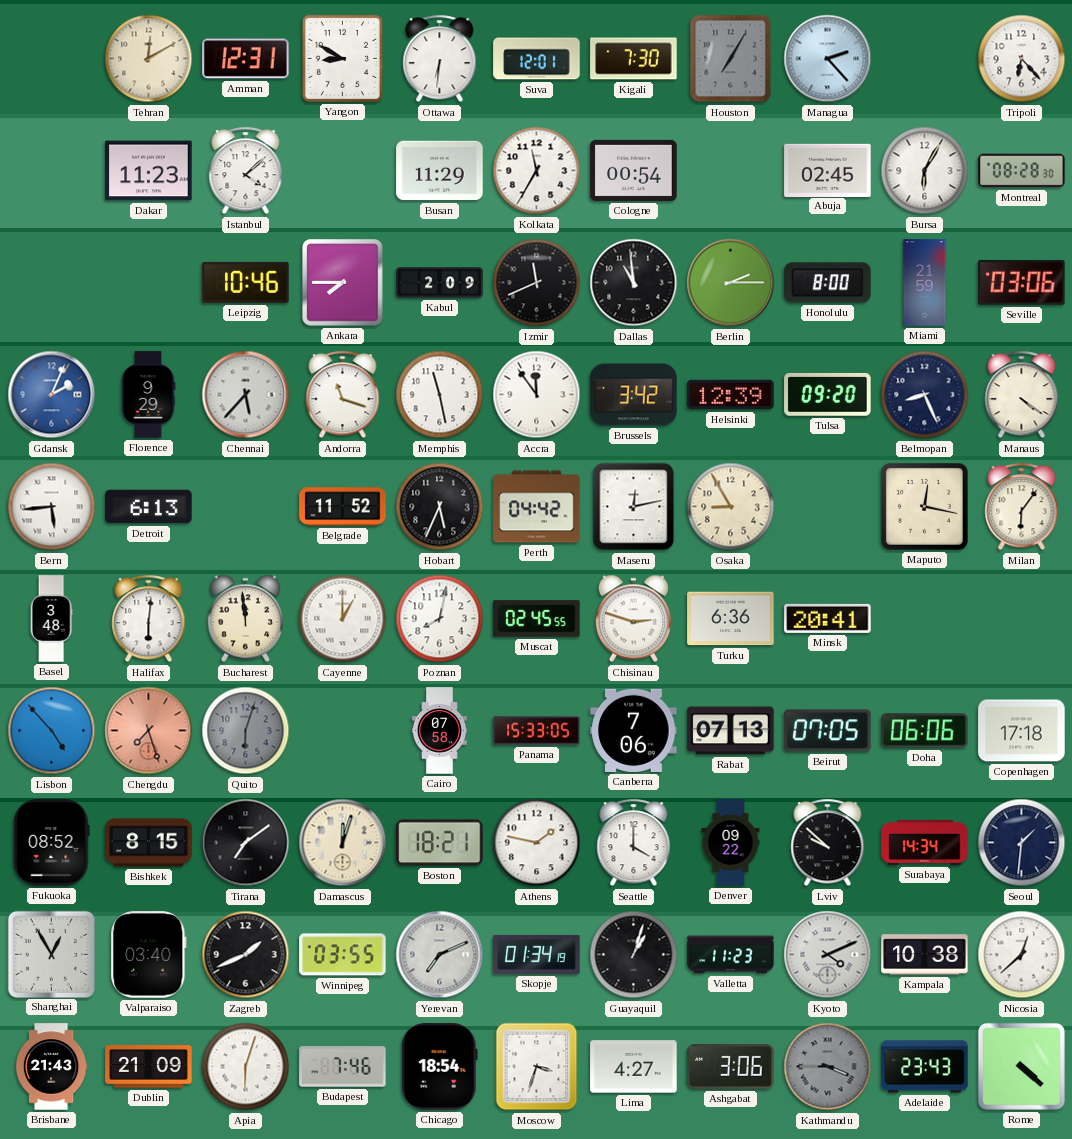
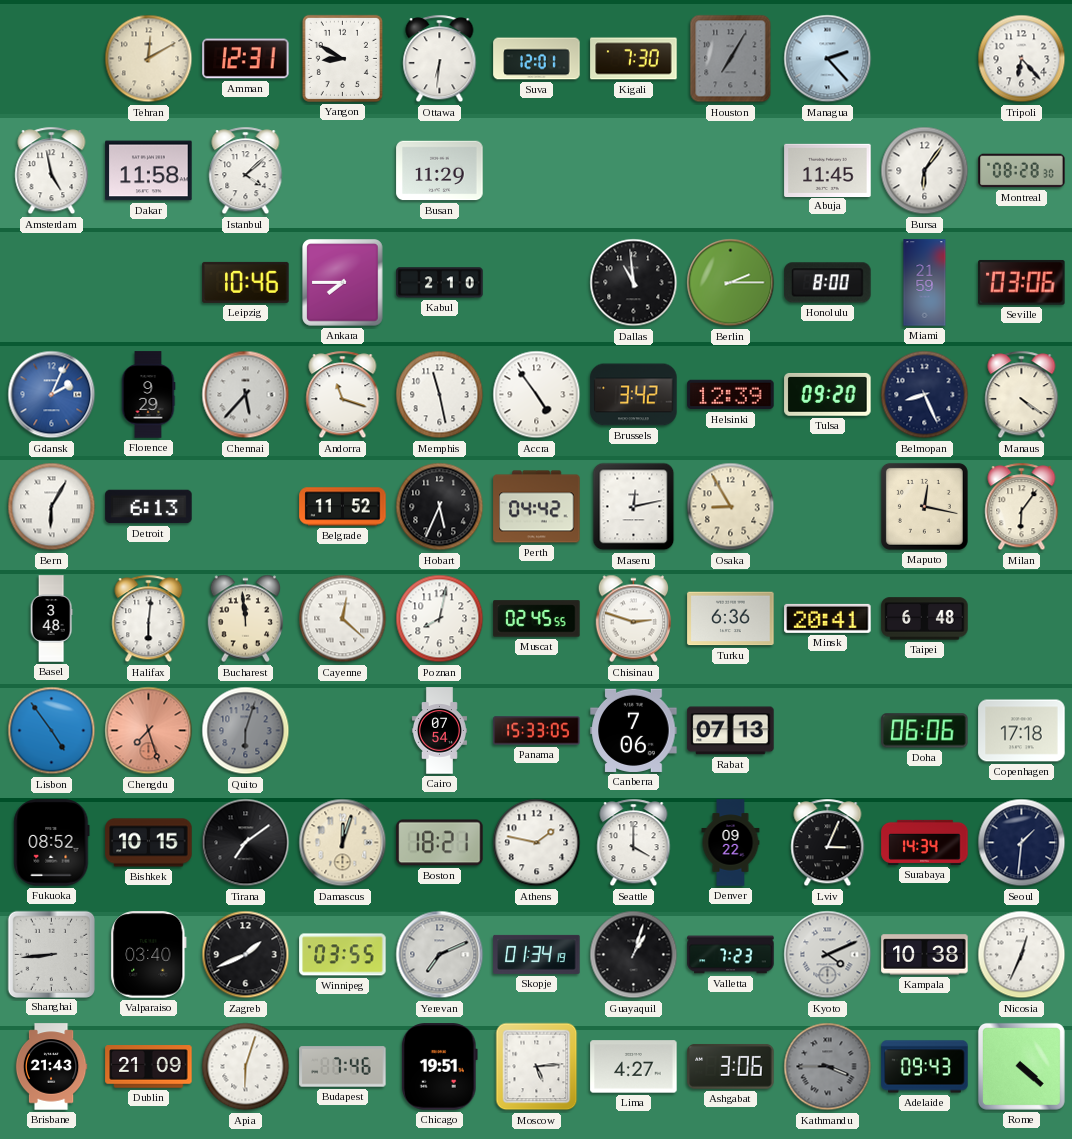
Amsterdam: none -> 4:58 (52, 171)
Dakar: 11:23 -> 11:58 (149, 171)
Kolkata: 11:35 -> none (537, 171)
Cologne: 00:54 -> none (634, 170)
Abuja: 02:45 -> 11:45 (828, 170)
Bursa: 6:05 -> 6:06 (925, 171)
Kabul: 2:09 -> 2:10 (440, 283)
Izmir: 11:41 -> none (537, 283)
Accra: 11:54 -> 4:54 (537, 395)
Bern: 5:44 -> 6:05 (52, 507)
Cayenne: 1:00 -> 12:22 (343, 619)
Taipei: none -> 6:48 (925, 619)
Lisbon: 4:53 -> 4:54 (52, 731)
Cairo: 07:58 -> 07:54 (439, 731)
Beirut: 07:05 -> none (828, 731)
Bishkek: 8:15 -> 10:15 (149, 843)
Lviv: 9:52 -> 3:04 (828, 843)
Shanghai: 12:55 -> 8:44 (51, 954)
Valletta: 11:23 -> 7:23 (731, 955)
Nicosia: 12:38 -> 12:34 (1022, 955)
Chicago: 18:54 -> 19:51 (439, 1067)
Moscow: 3:33 -> 5:14 (537, 1067)
Adelaide: 23:43 -> 09:43 (925, 1067)
